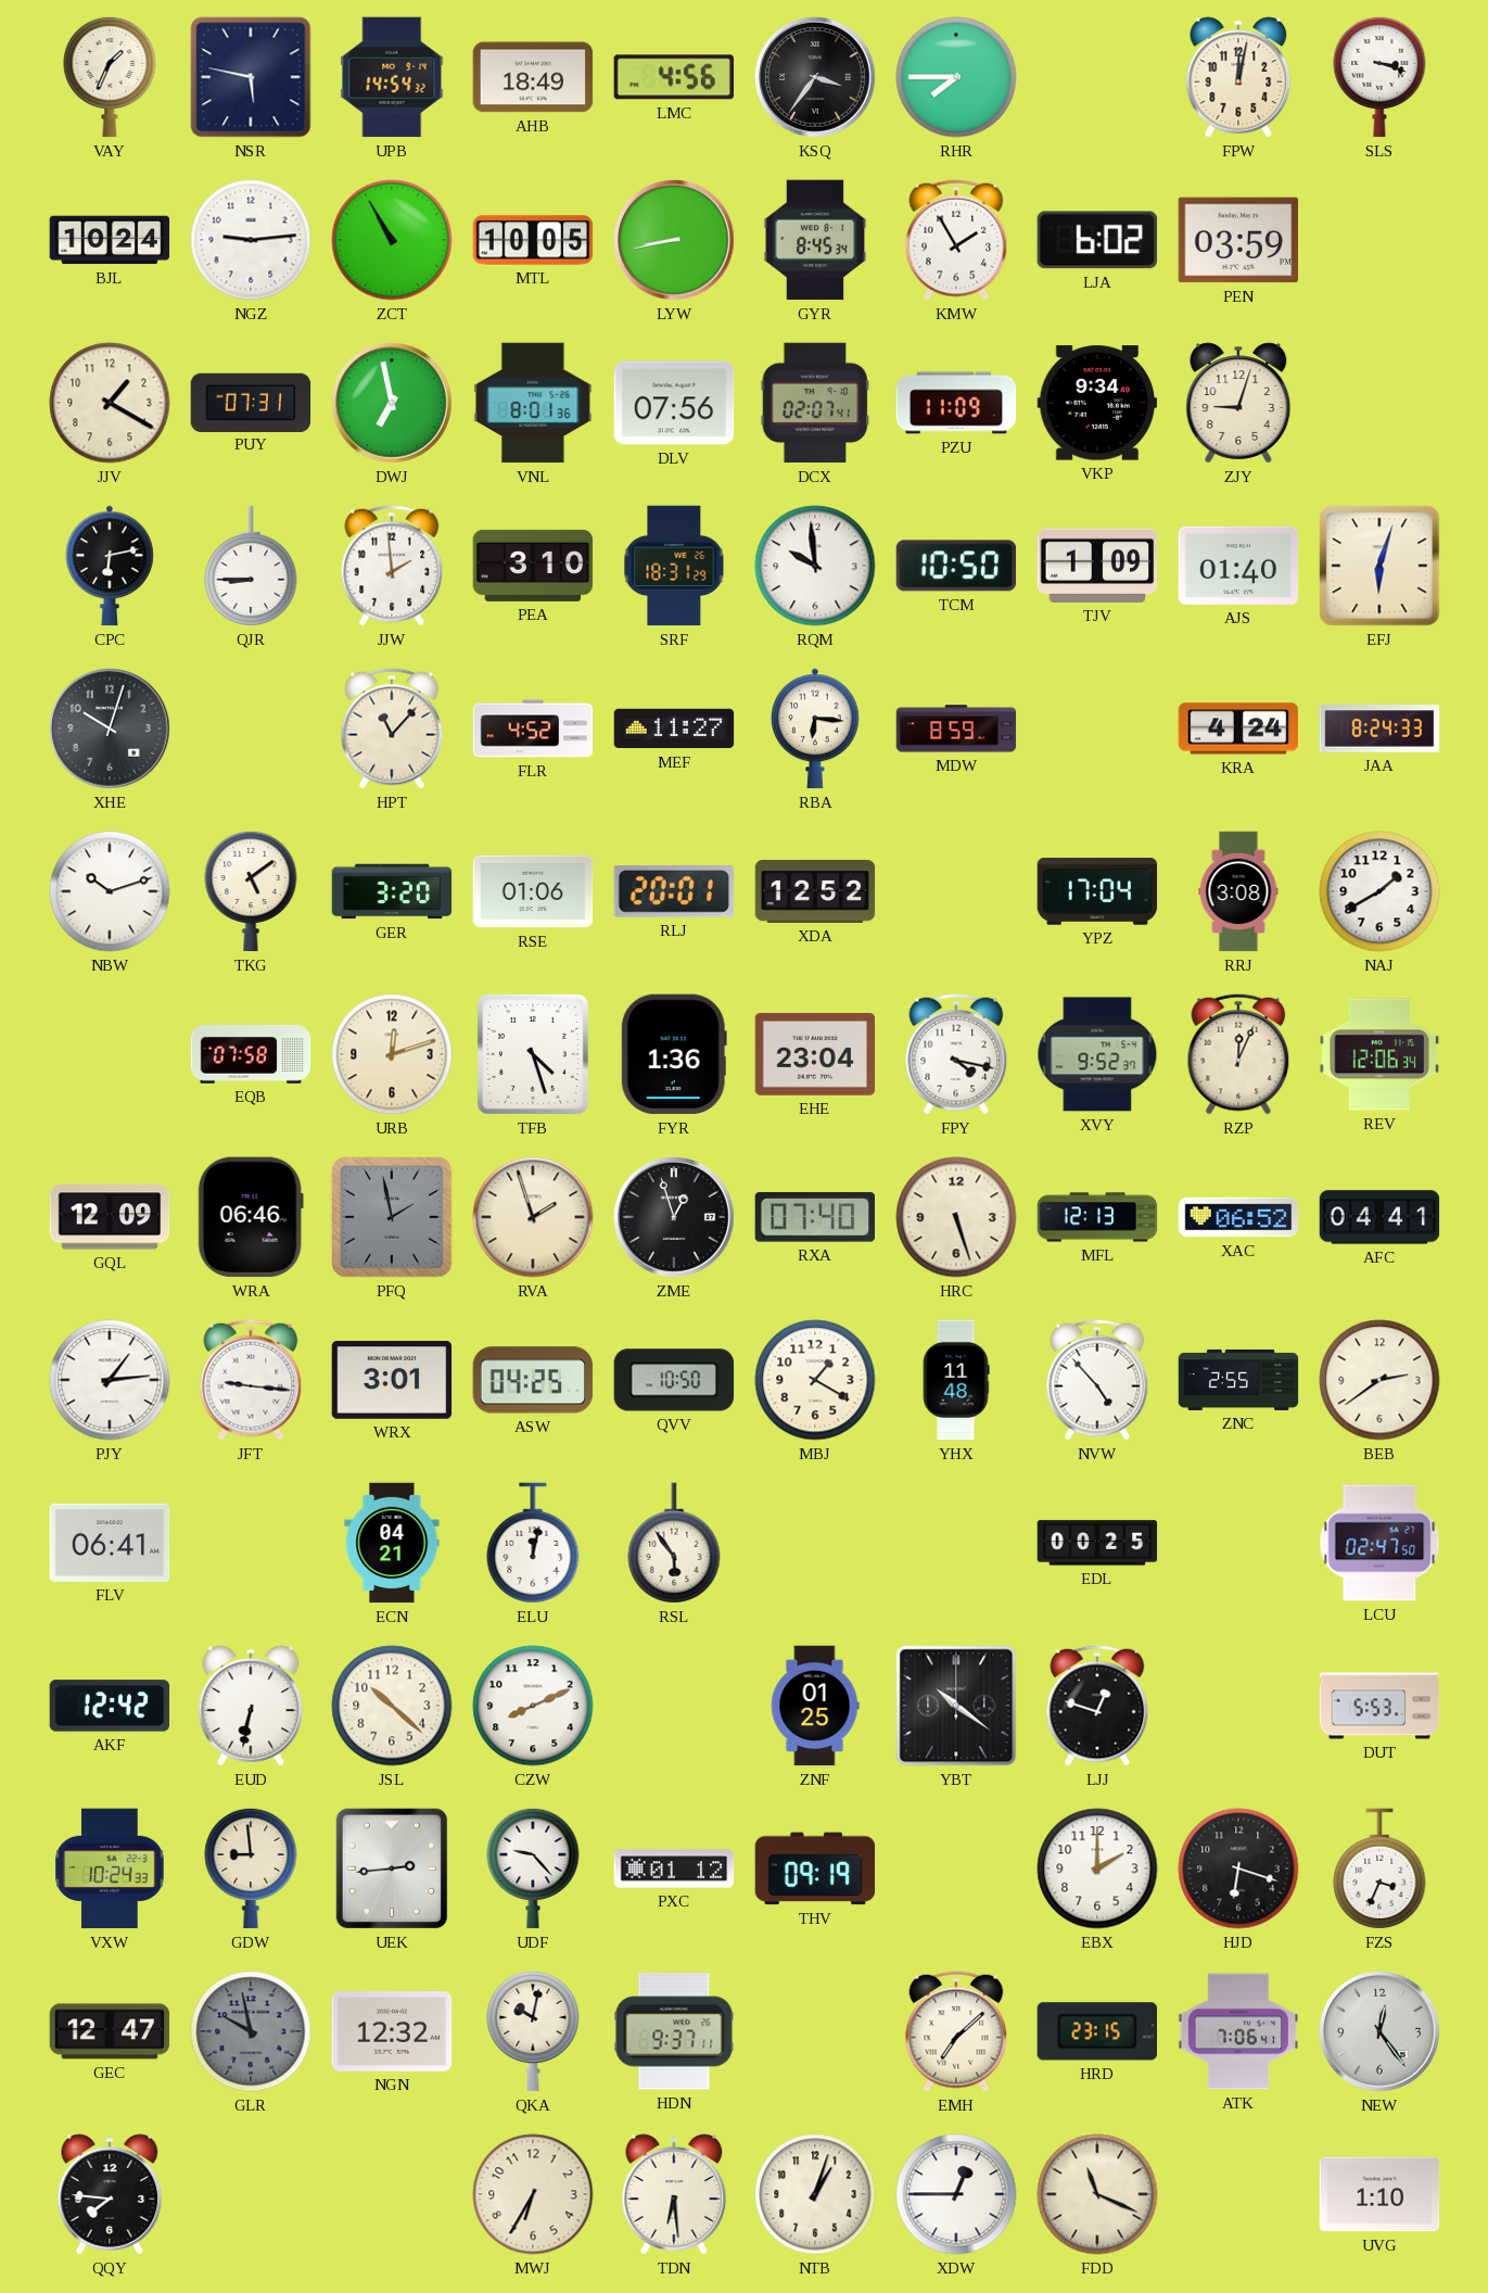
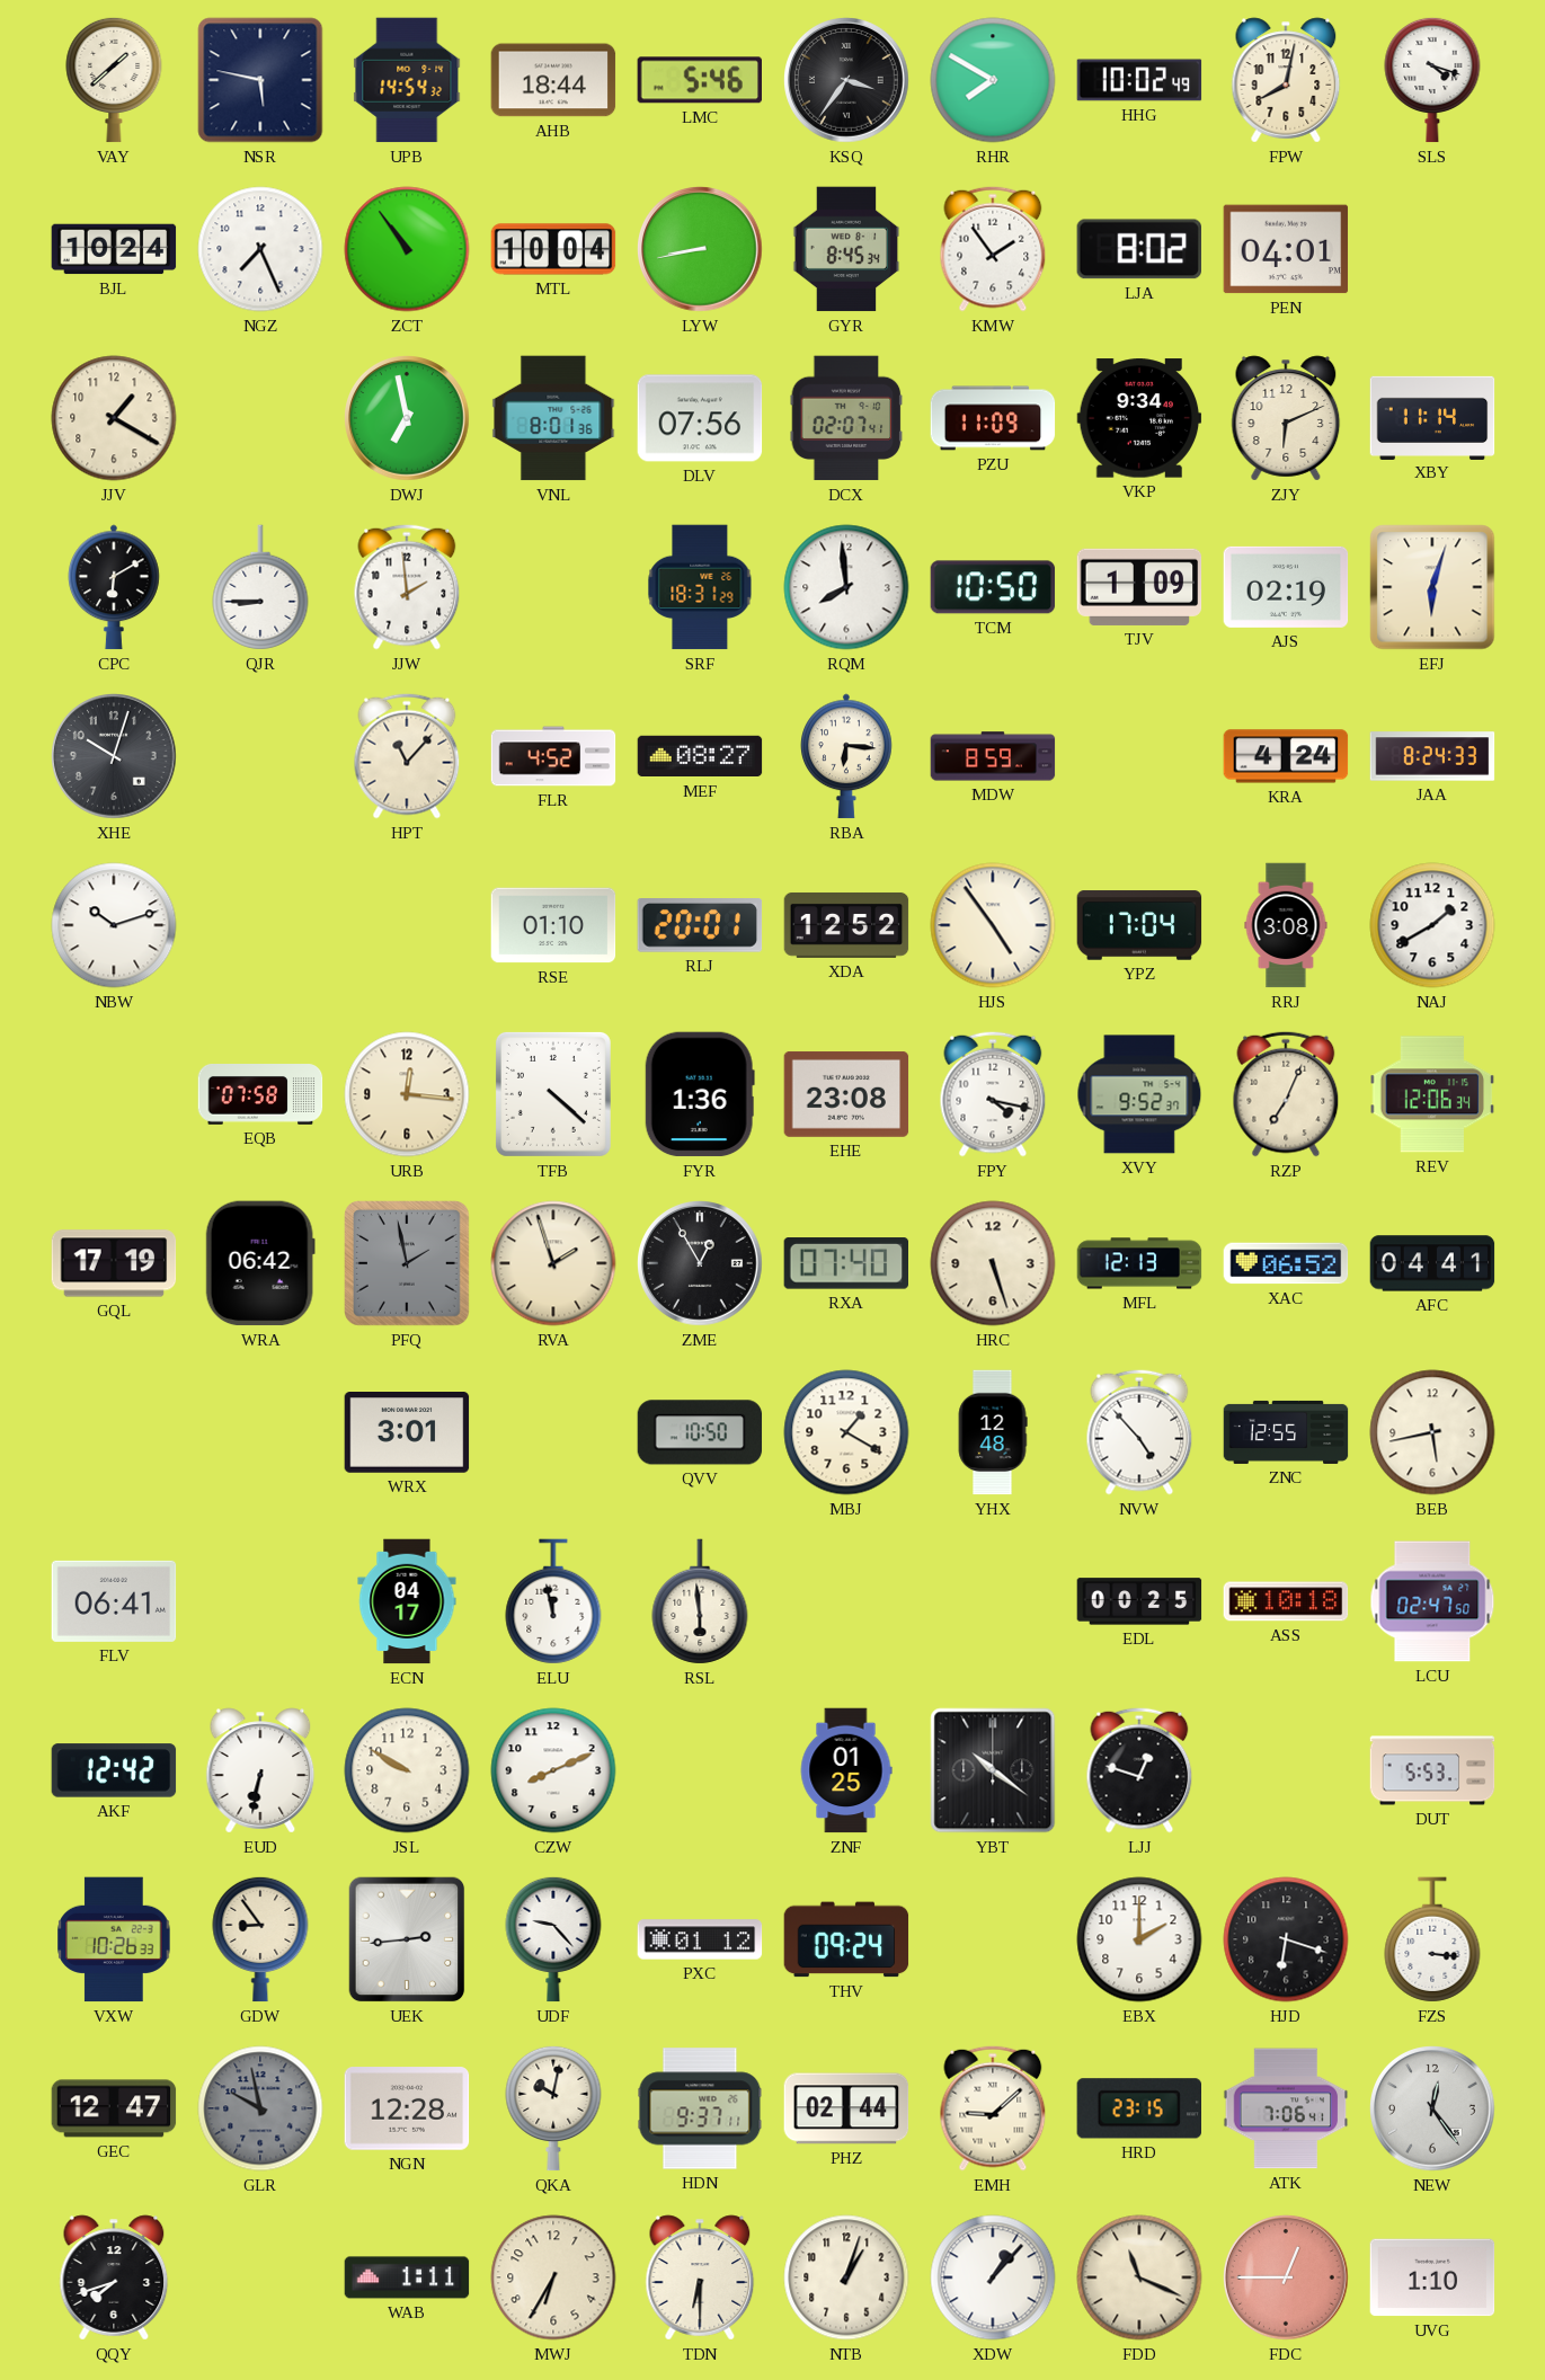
VAY: 1:34 -> 1:38 (114, 80)
AHB: 18:49 -> 18:44 (553, 80)
LMC: 4:56 -> 5:46 (699, 80)
RHR: 7:45 -> 7:50 (993, 80)
HHG: none -> 10:02 (1139, 80)
FPW: 12:02 -> 8:02 (1286, 80)
SLS: 3:18 -> 4:18 (1432, 80)
NGZ: 9:14 -> 7:26 (260, 249)
ZCT: 10:55 -> 10:54 (407, 249)
MTL: 10:05 -> 10:04 (553, 249)
KMW: 1:55 -> 1:54 (993, 249)
LJA: 6:02 -> 8:02 (1138, 249)
PEN: 03:59 -> 04:01 (1286, 249)
PUY: 07:31 -> none (251, 402)
ZJY: 9:03 -> 6:11 (1286, 418)
XBY: none -> 11:14 (1432, 417)
CPC: 6:13 -> 6:10 (115, 587)
PEA: 3:10 -> none (533, 566)
RQM: 9:59 -> 7:59 (846, 587)
AJS: 01:40 -> 02:19 (1286, 587)
MEF: 11:27 -> 08:27 (700, 756)
TKG: 5:09 -> none (251, 891)
GER: 3:20 -> none (392, 891)
RSE: 01:06 -> 01:10 (553, 925)
HJS: none -> 4:54 (993, 925)
URB: 12:12 -> 12:16 (407, 1094)
TFB: 4:27 -> 4:22 (553, 1094)
EHE: 23:04 -> 23:08 (846, 1094)
RZP: 12:04 -> 7:04 (1286, 1094)
GQL: 12:09 -> 17:19 (114, 1263)
WRA: 06:46 -> 06:42 (260, 1263)
ZME: 12:57 -> 12:55 (700, 1263)
PJY: 1:14 -> none (110, 1380)
JFT: 9:16 -> none (251, 1380)
ASW: 04:25 -> none (533, 1380)
YHX: 11:48 -> 12:48 (993, 1432)
ZNC: 2:55 -> 12:55 (1286, 1432)
BEB: 2:39 -> 5:43 (1432, 1432)
ECN: 04:21 -> 04:17 (407, 1601)
ELU: 12:02 -> 11:58 (553, 1601)
RSL: 5:54 -> 5:59 (700, 1601)
ASS: none -> 10:18 (1286, 1601)
JSL: 10:22 -> 9:50 (407, 1770)
VXW: 10:24 -> 10:26 (114, 1939)
GDW: 8:59 -> 8:54 (260, 1939)
THV: 09:19 -> 09:24 (846, 1939)
FZS: 3:34 -> 3:16 (1432, 1939)
NGN: 12:32 -> 12:28 (407, 2108)
PHZ: none -> 02:44 (846, 2108)
EMH: 7:08 -> 9:08 (993, 2108)
QQY: 7:46 -> 7:42 (114, 2277)
WAB: none -> 1:11 (407, 2277)
TDN: 6:29 -> 6:30 (700, 2277)
XDW: 12:45 -> 1:07 (993, 2277)
FDC: none -> 12:45 (1286, 2277)
